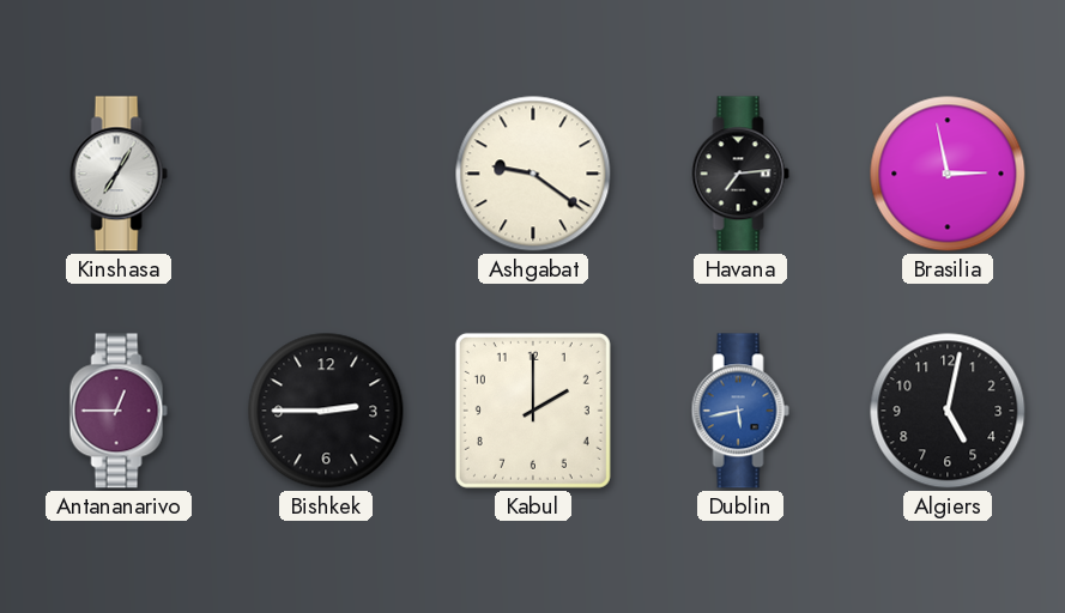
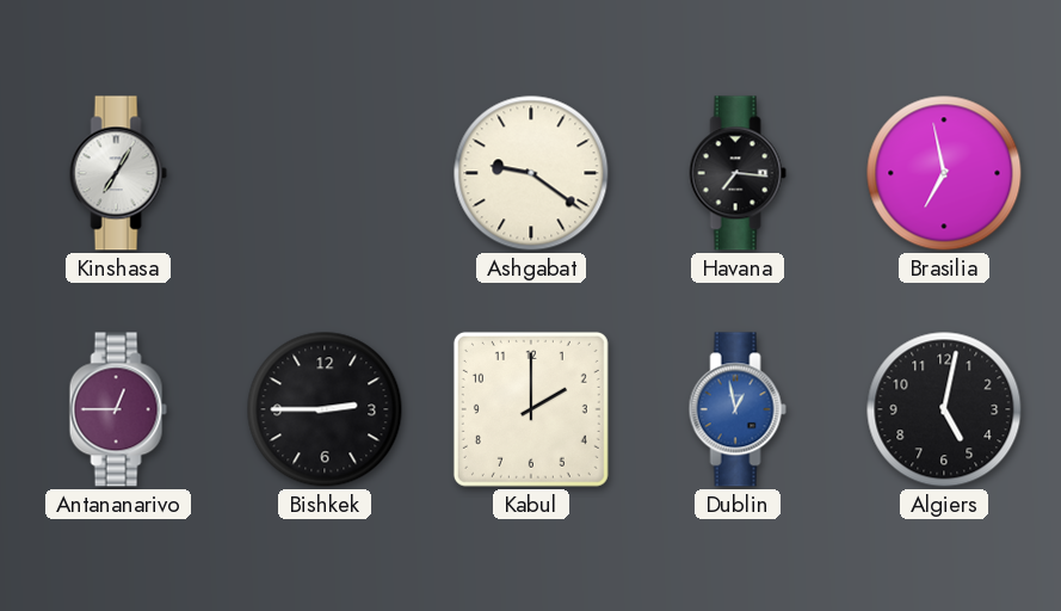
Havana: 7:14 -> 7:16 (738, 173)
Brasilia: 2:58 -> 6:58 (944, 173)
Dublin: 5:43 -> 12:58 (738, 409)
